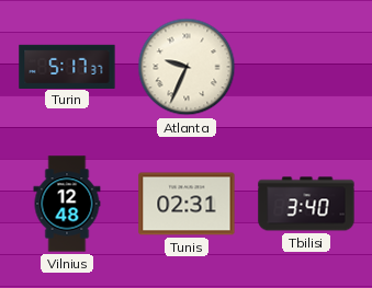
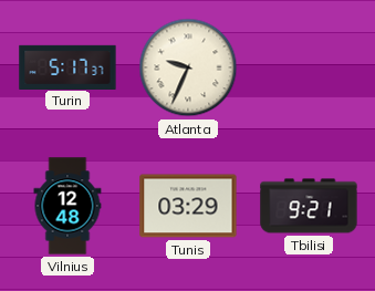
Tunis: 02:31 -> 03:29 (188, 206)
Tbilisi: 3:40 -> 9:21 (309, 206)
